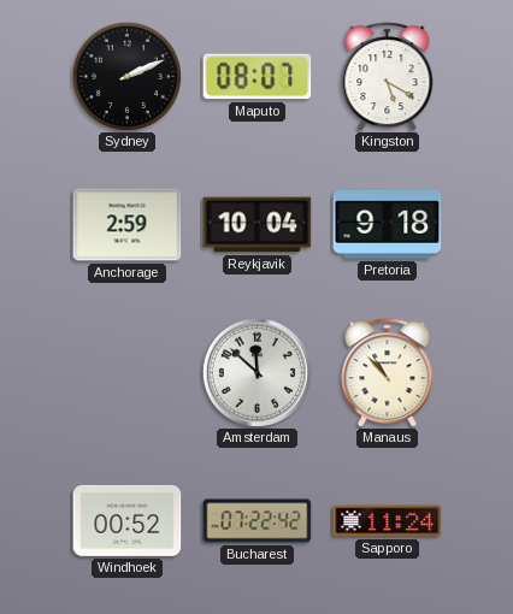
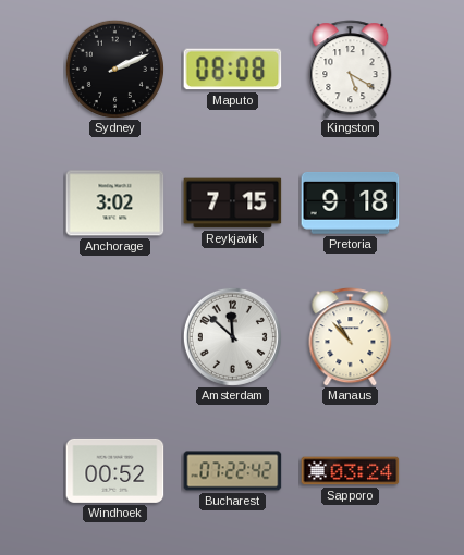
Maputo: 08:07 -> 08:08 (233, 70)
Anchorage: 2:59 -> 3:02 (115, 203)
Reykjavik: 10:04 -> 7:15 (233, 203)
Sapporo: 11:24 -> 03:24 (351, 471)
